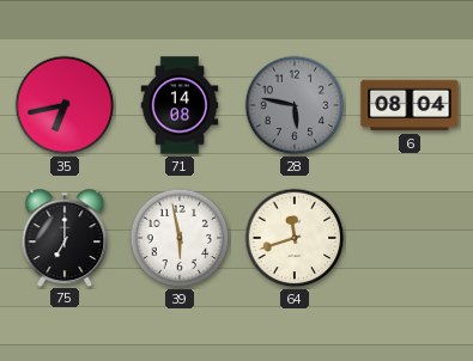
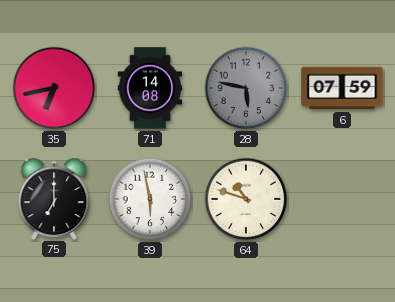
6: 08:04 -> 07:59 (342, 88)
64: 11:42 -> 10:48 (246, 199)
